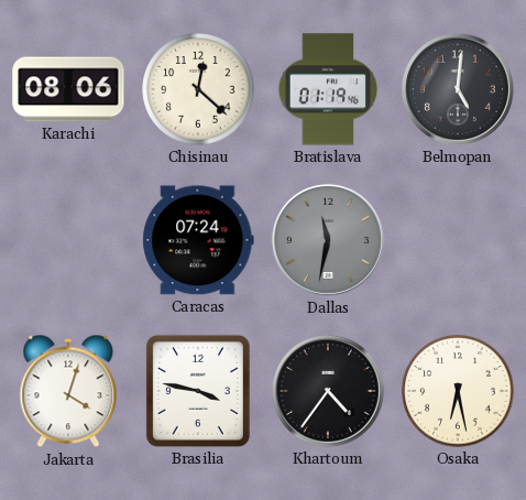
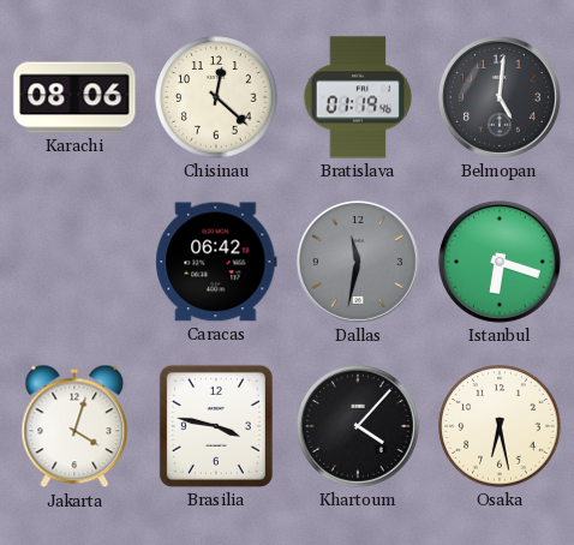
Caracas: 07:24 -> 06:42 (216, 262)
Istanbul: none -> 6:18 (500, 262)
Khartoum: 4:36 -> 4:07 (358, 426)
